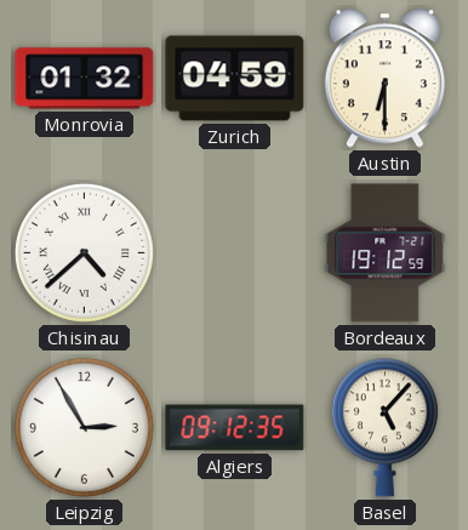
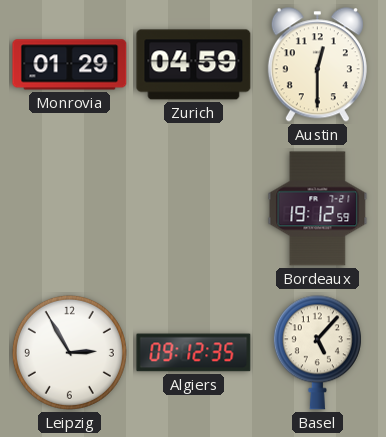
Monrovia: 01:32 -> 01:29 (70, 65)
Austin: 6:30 -> 12:30 (317, 65)
Chisinau: 4:38 -> none (84, 252)
